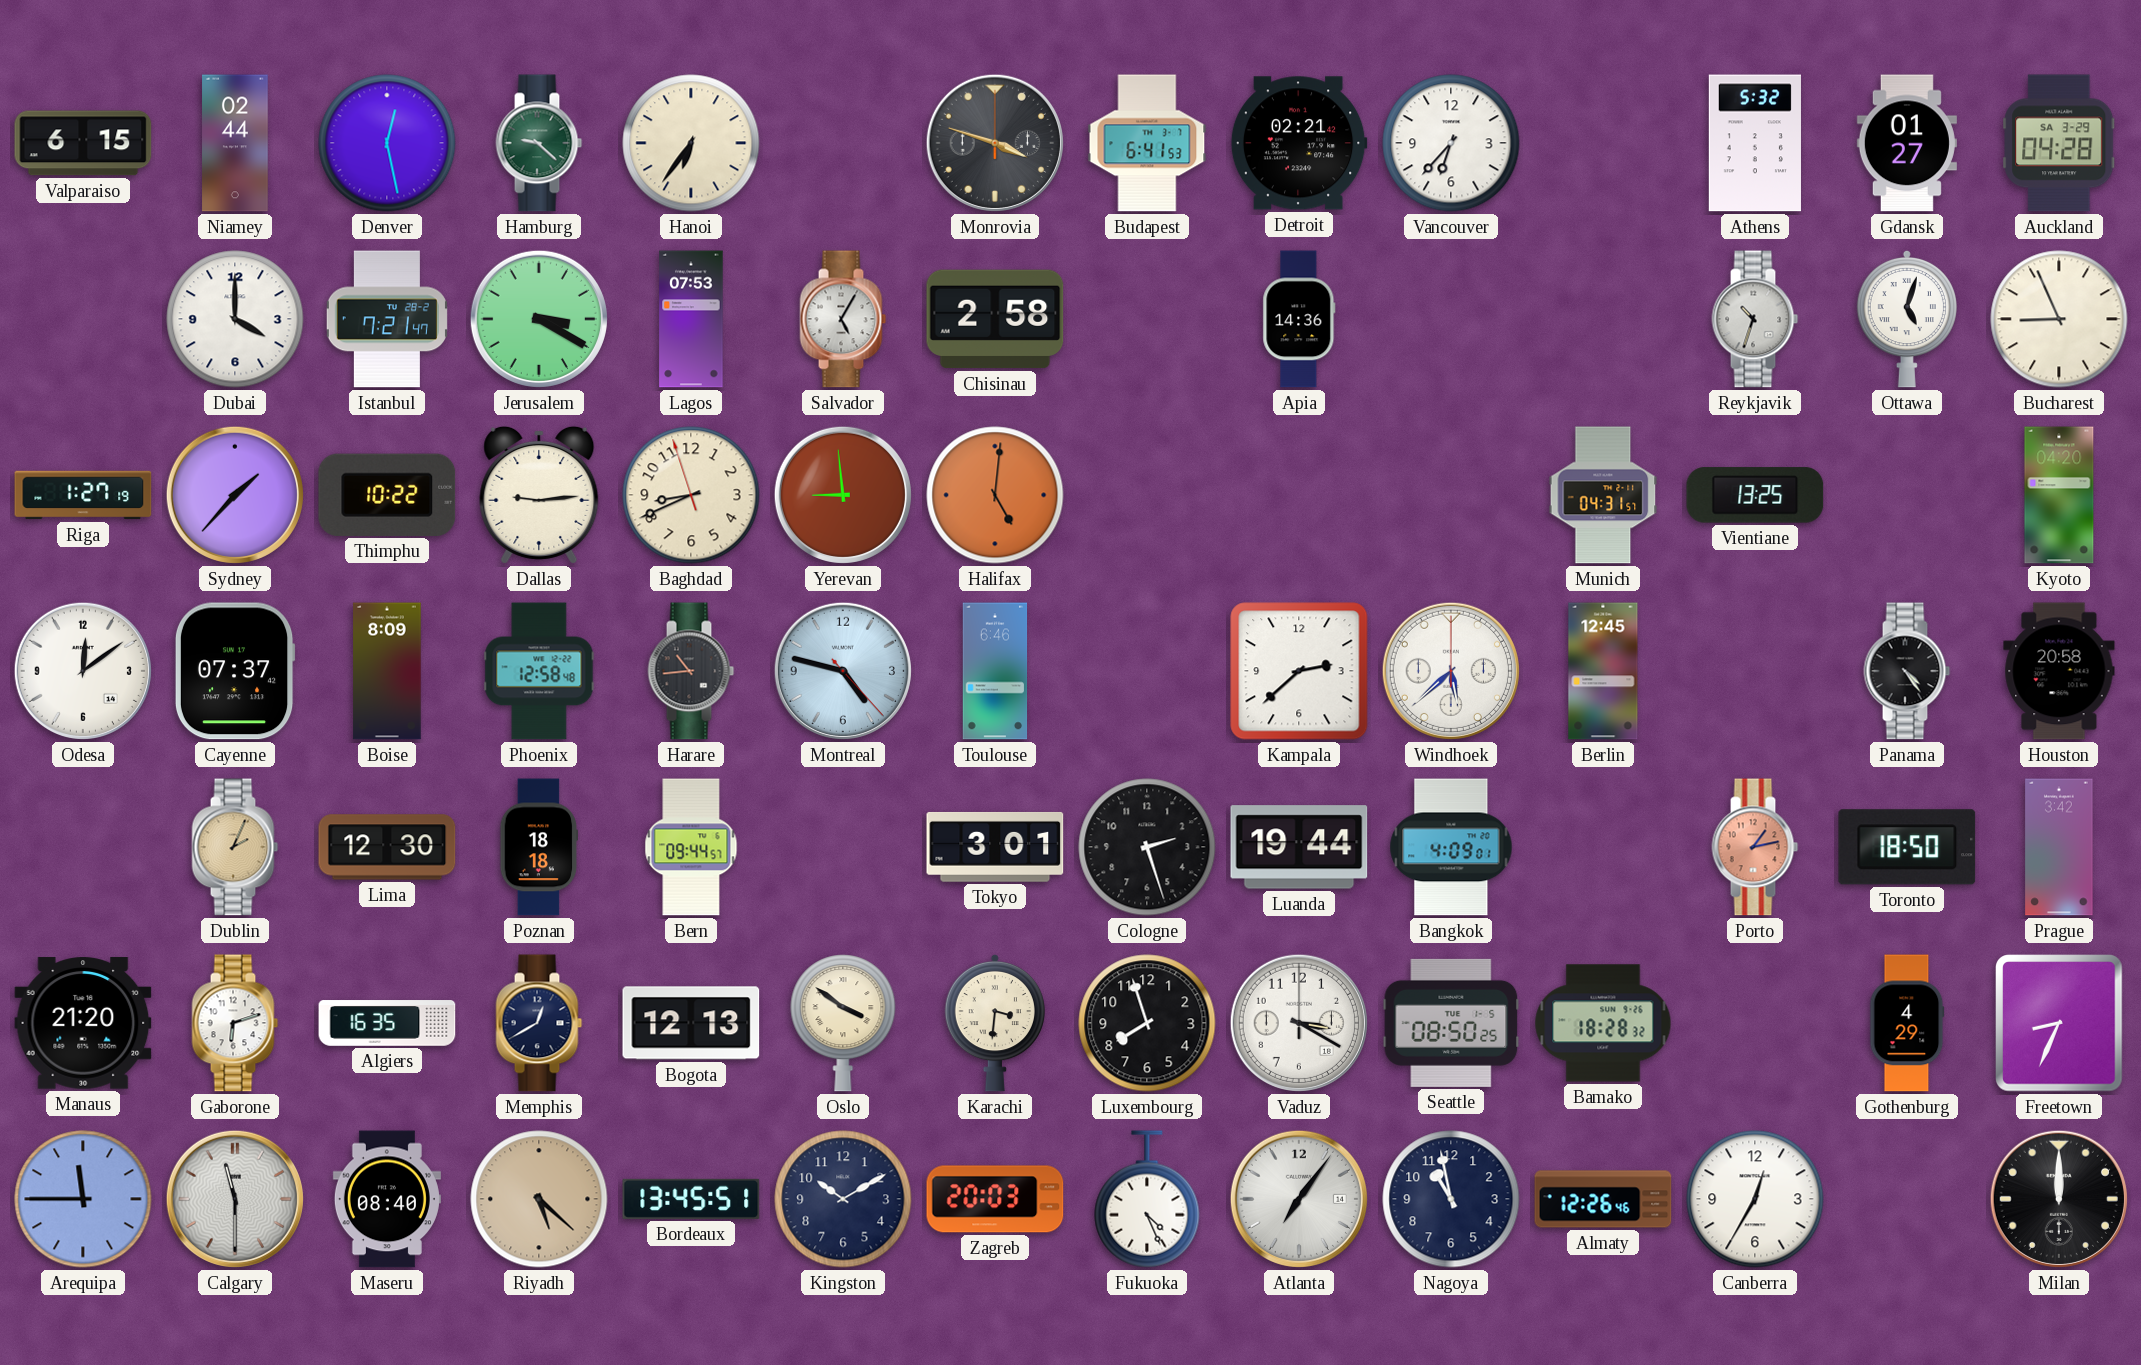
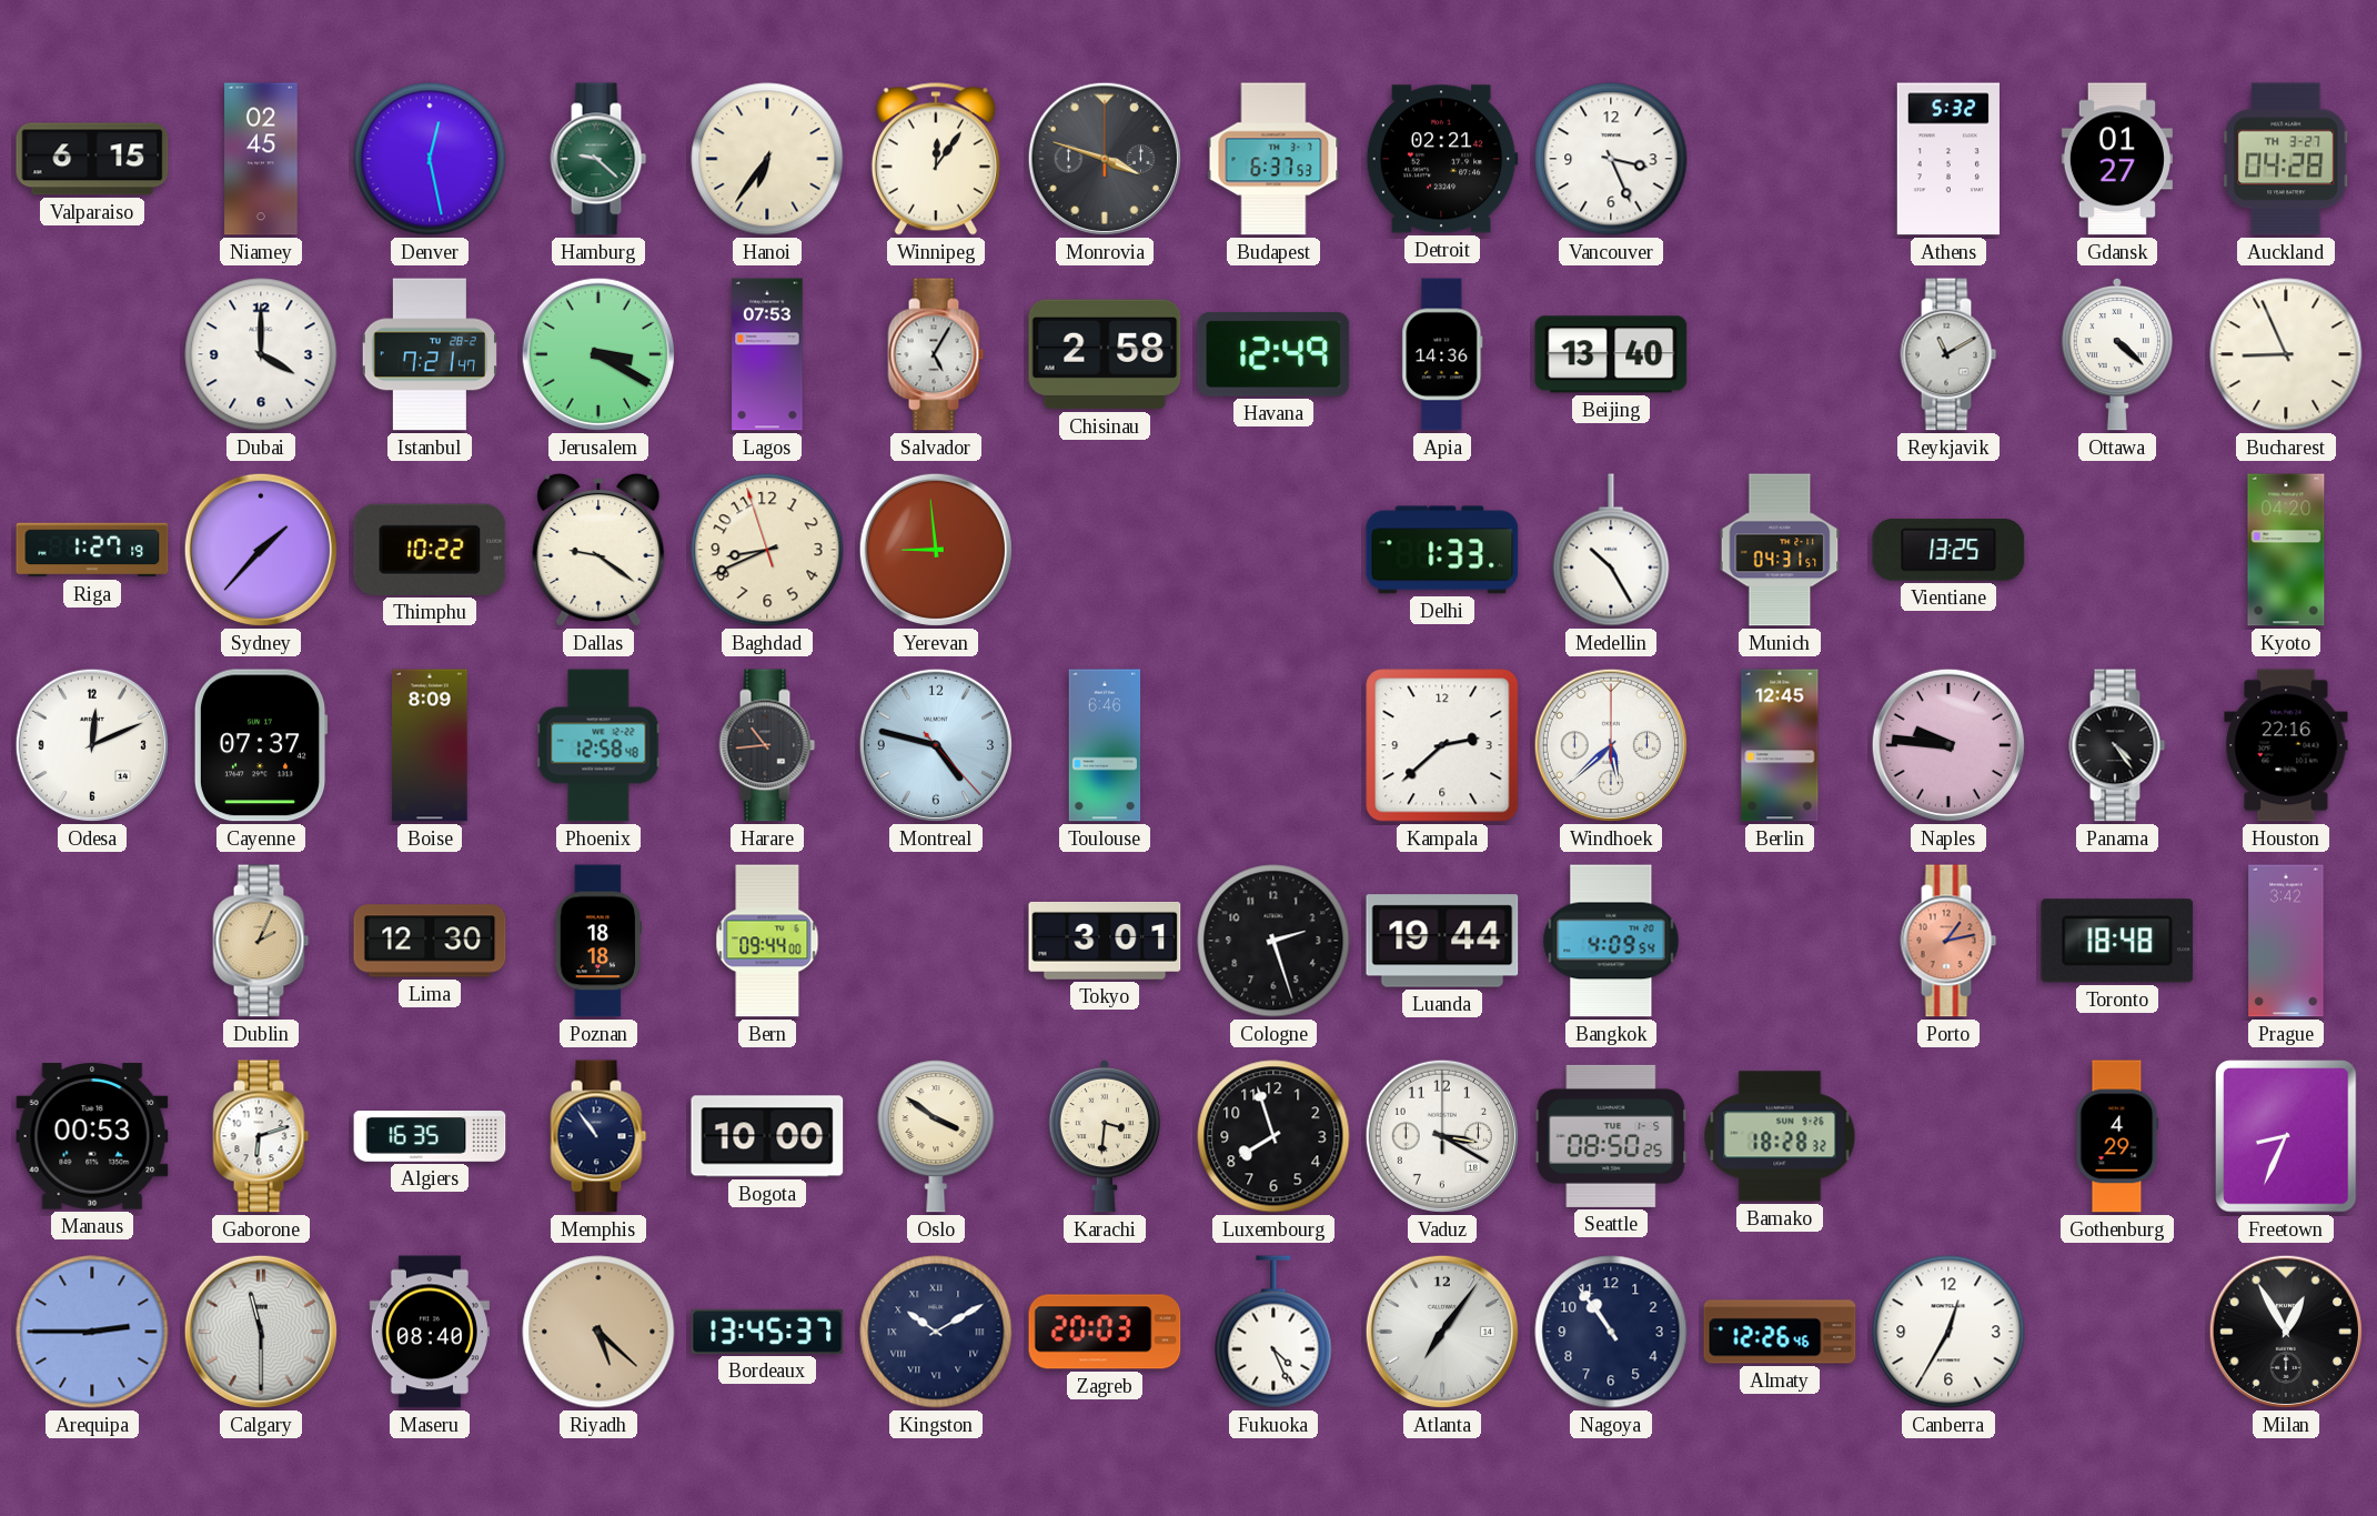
Niamey: 02:44 -> 02:45 (261, 159)
Winnipeg: none -> 12:06 (936, 159)
Budapest: 6:41 -> 6:37 (1273, 159)
Vancouver: 6:37 -> 3:26 (1611, 159)
Auckland date: SA 3-29 -> TH 3-27 (2286, 159)
Havana: none -> 12:49 (1273, 354)
Beijing: none -> 13:40 (1611, 354)
Reykjavik: 10:33 -> 11:10 (1948, 354)
Ottawa: 5:03 -> 4:22 (2117, 354)
Dallas: 9:14 -> 9:21 (598, 550)
Halifax: 5:01 -> none (995, 495)
Delhi: none -> 1:33 (1442, 550)
Medellin: none -> 10:25 (1611, 550)
Odesa: 12:09 -> 12:11 (92, 745)
Naples: none -> 9:46 (1948, 745)
Houston: 20:58 -> 22:16 (2286, 745)
Bern: 09:44:57 -> 09:44:00 (767, 941)
Bangkok: 4:09:01 -> 4:09:54 (1611, 941)
Toronto: 18:50 -> 18:48 (2117, 941)
Manaus: 21:20 -> 00:53 (92, 1136)
Memphis: 12:40 -> 10:54 (598, 1136)
Bogota: 12:13 -> 10:00 (767, 1136)
Arequipa: 11:45 -> 2:45 (92, 1332)
Bordeaux: 13:45:51 -> 13:45:37 (767, 1332)
Kingston numerals: Arabic -> Roman (936, 1332)
Nagoya: 10:58 -> 10:54 (1611, 1332)
Milan: 12:00 -> 12:55 (2286, 1332)
